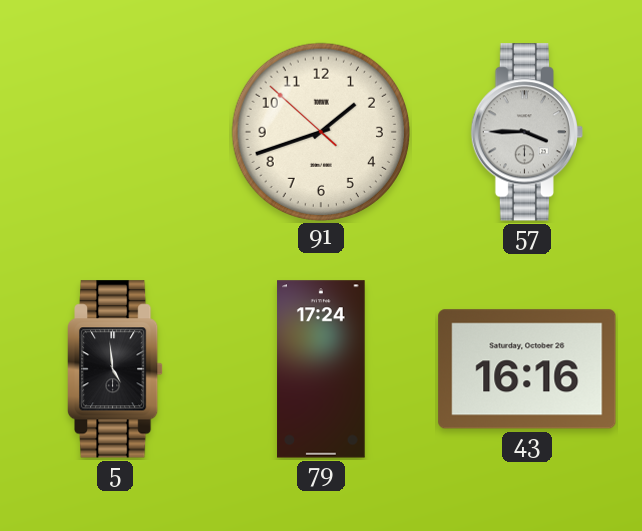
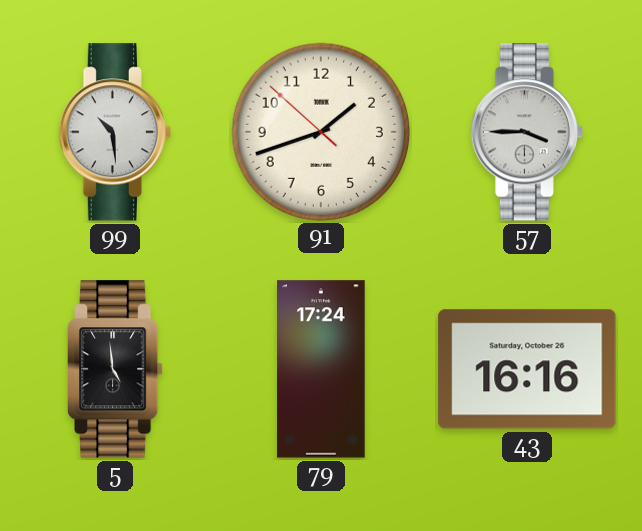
99: none -> 10:29 (115, 132)
